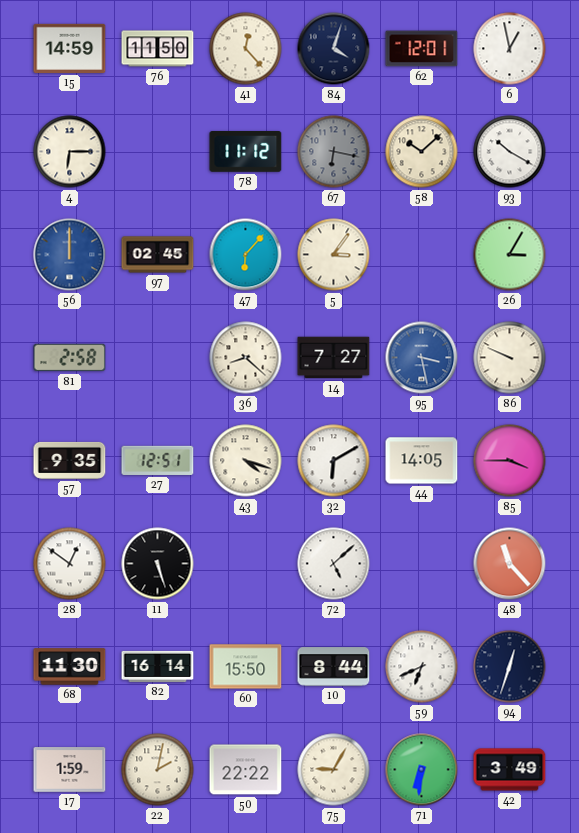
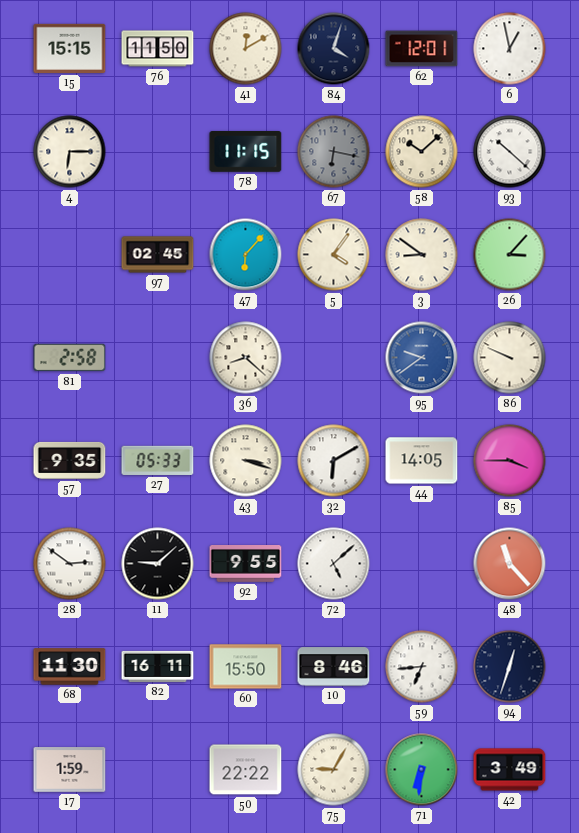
15: 14:59 -> 15:15 (70, 48)
41: 12:23 -> 12:10 (246, 49)
78: 11:12 -> 11:15 (246, 152)
93: 10:20 -> 10:22 (510, 152)
56: 12:00 -> none (70, 255)
5: 3:06 -> 4:06 (334, 255)
3: none -> 8:51 (422, 255)
26: 3:05 -> 3:07 (510, 255)
14: 7:27 -> none (334, 358)
95: 3:28 -> 9:39 (422, 358)
27: 12:51 -> 05:33 (158, 460)
43: 4:18 -> 3:18 (246, 461)
28: 12:51 -> 2:51 (70, 564)
11: 5:27 -> 9:08 (158, 564)
92: none -> 9:55 (246, 564)
82: 16:14 -> 16:11 (158, 666)
10: 8:44 -> 8:46 (334, 667)
59: 6:41 -> 6:44 (422, 667)
22: 2:02 -> none (158, 770)
